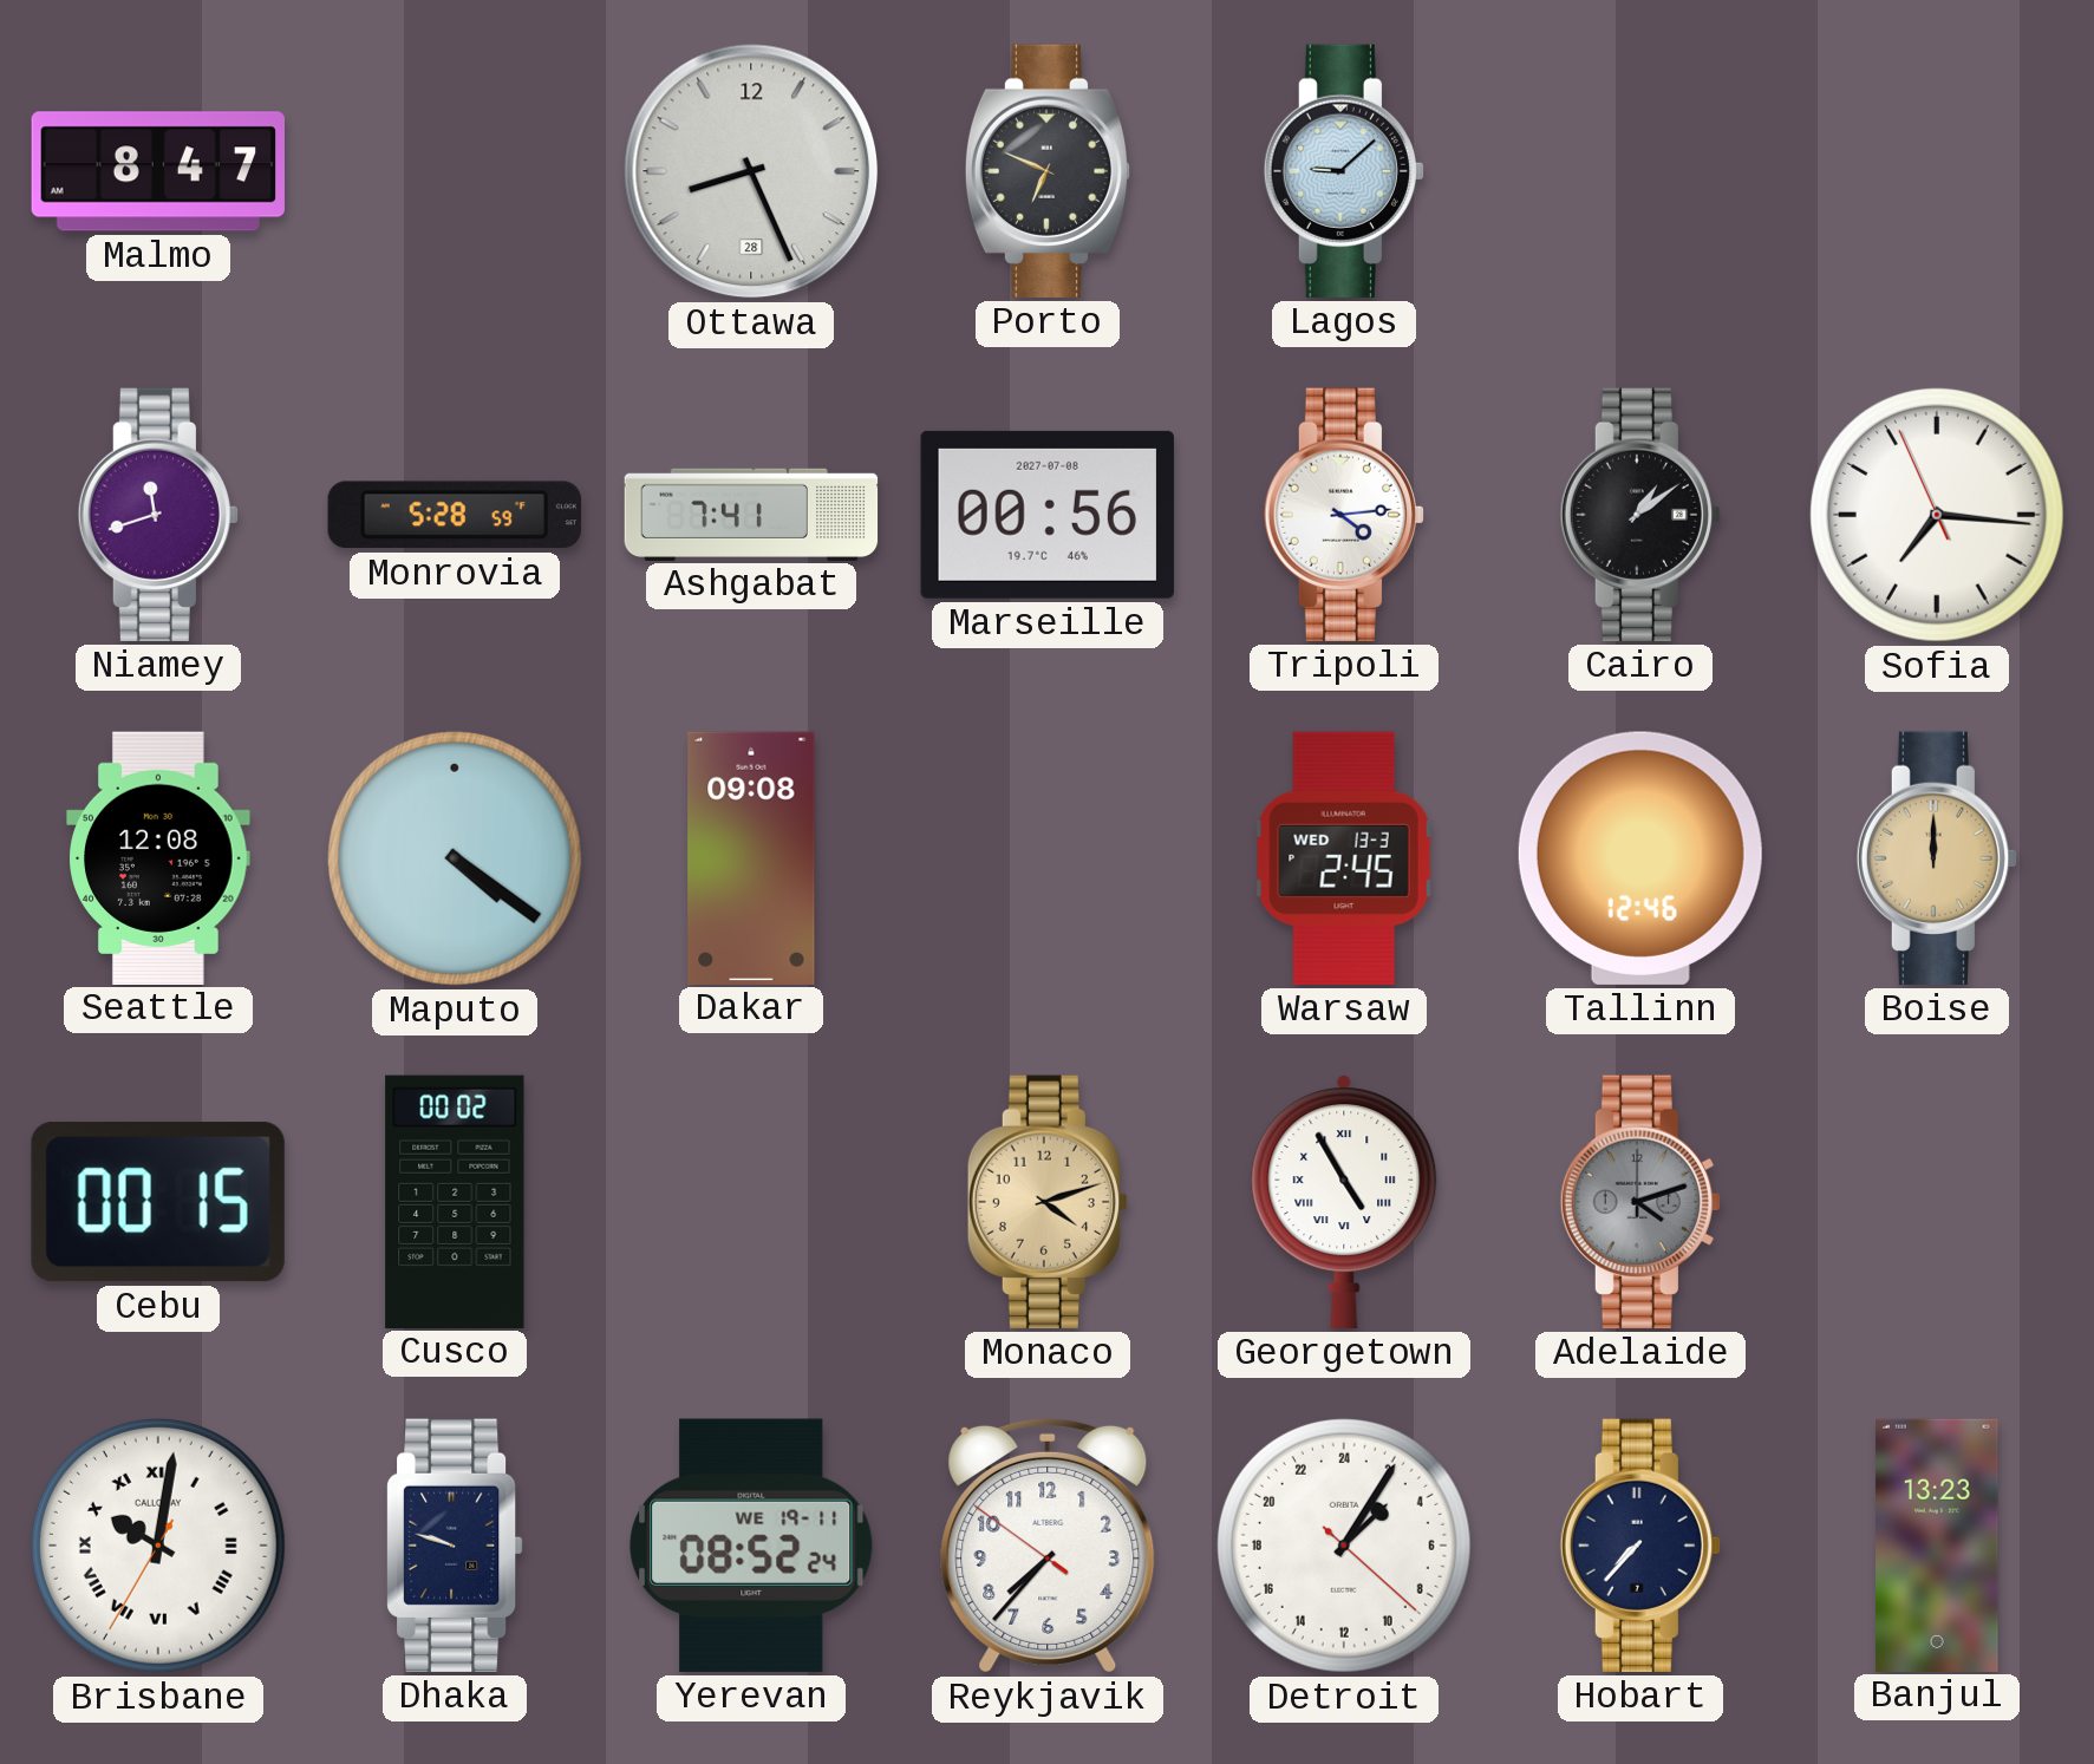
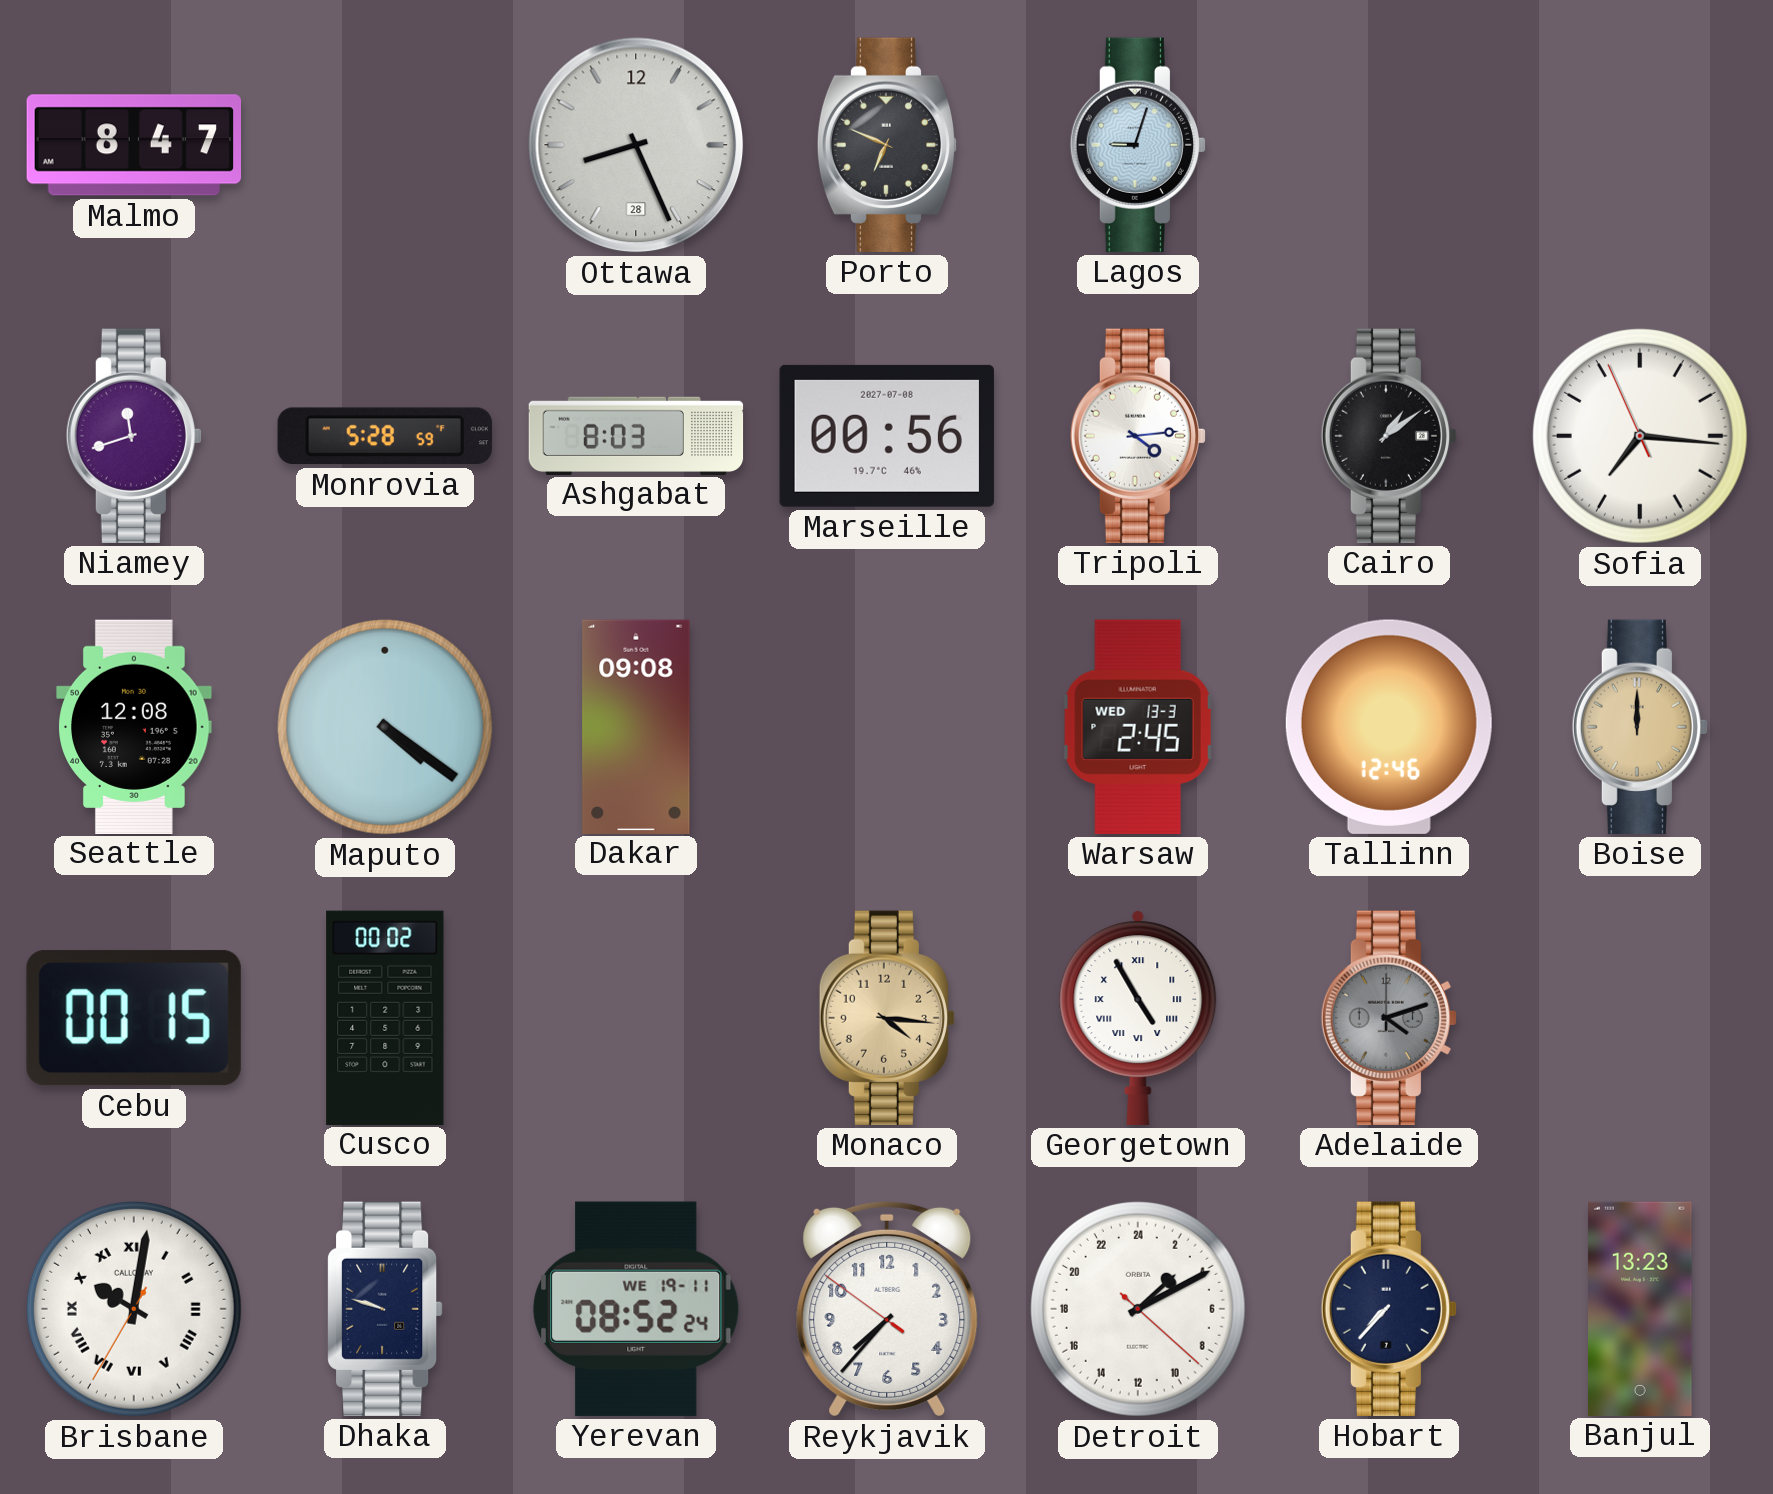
Lagos: 9:08 -> 9:03 (1138, 145)
Ashgabat: 7:41 -> 8:03 (636, 435)
Monaco: 4:12 -> 4:16 (887, 1018)
Detroit: 3:05 -> 3:10 (1138, 1309)
